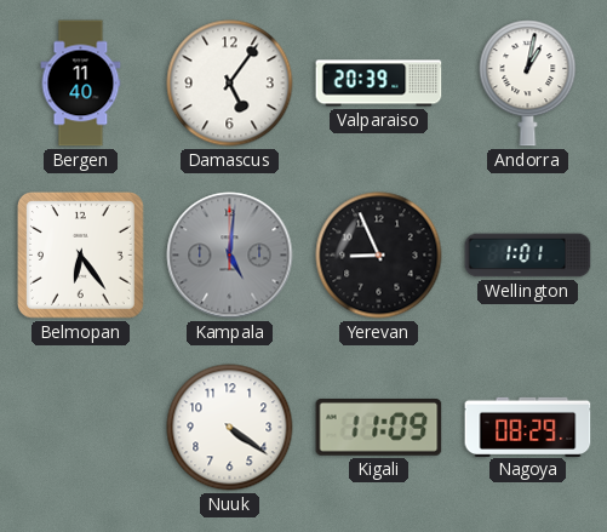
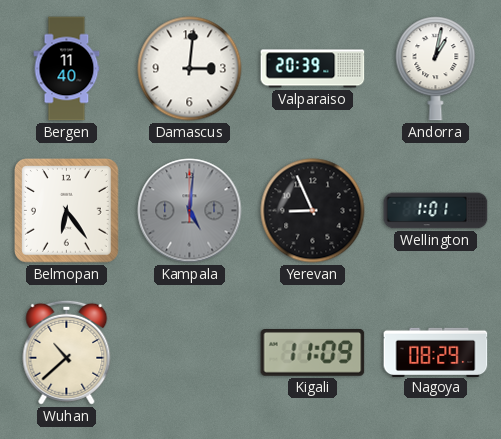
Damascus: 5:06 -> 3:01 (190, 69)
Wuhan: none -> 10:38 (67, 352)
Nuuk: 4:21 -> none (230, 428)
